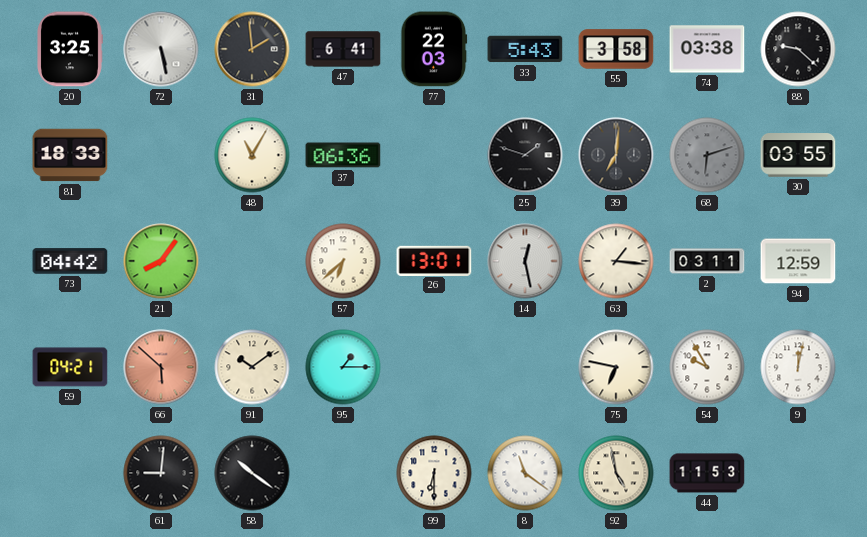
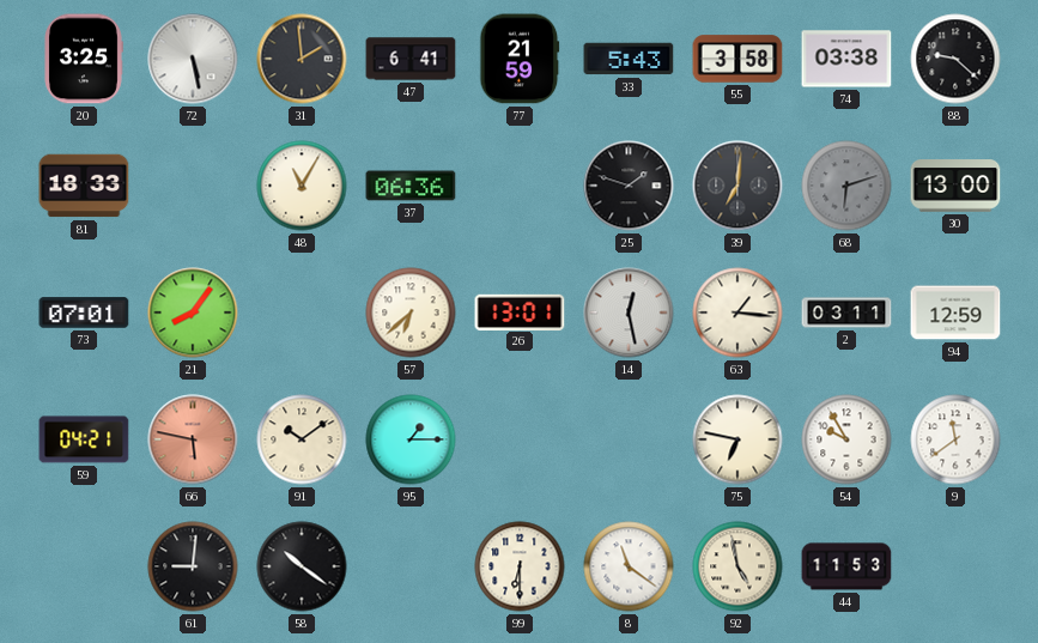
77: 22:03 -> 21:59 (520, 59)
30: 03:55 -> 13:00 (955, 186)
73: 04:42 -> 07:01 (84, 313)
66: 5:52 -> 5:47 (193, 439)
9: 12:02 -> 11:39 (955, 439)
